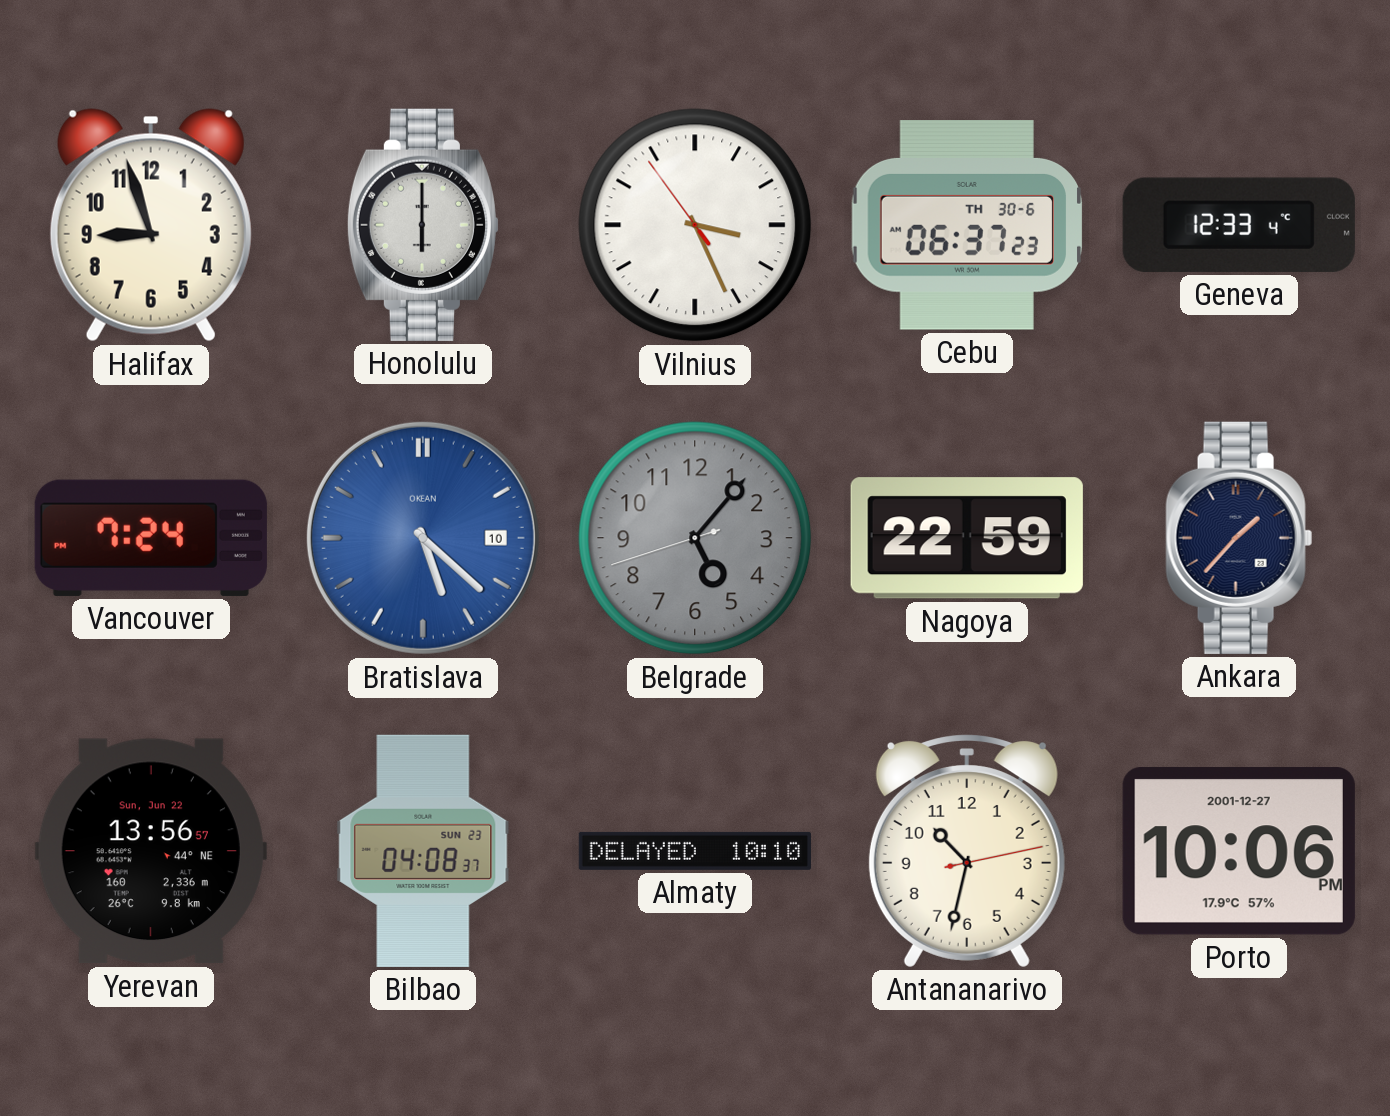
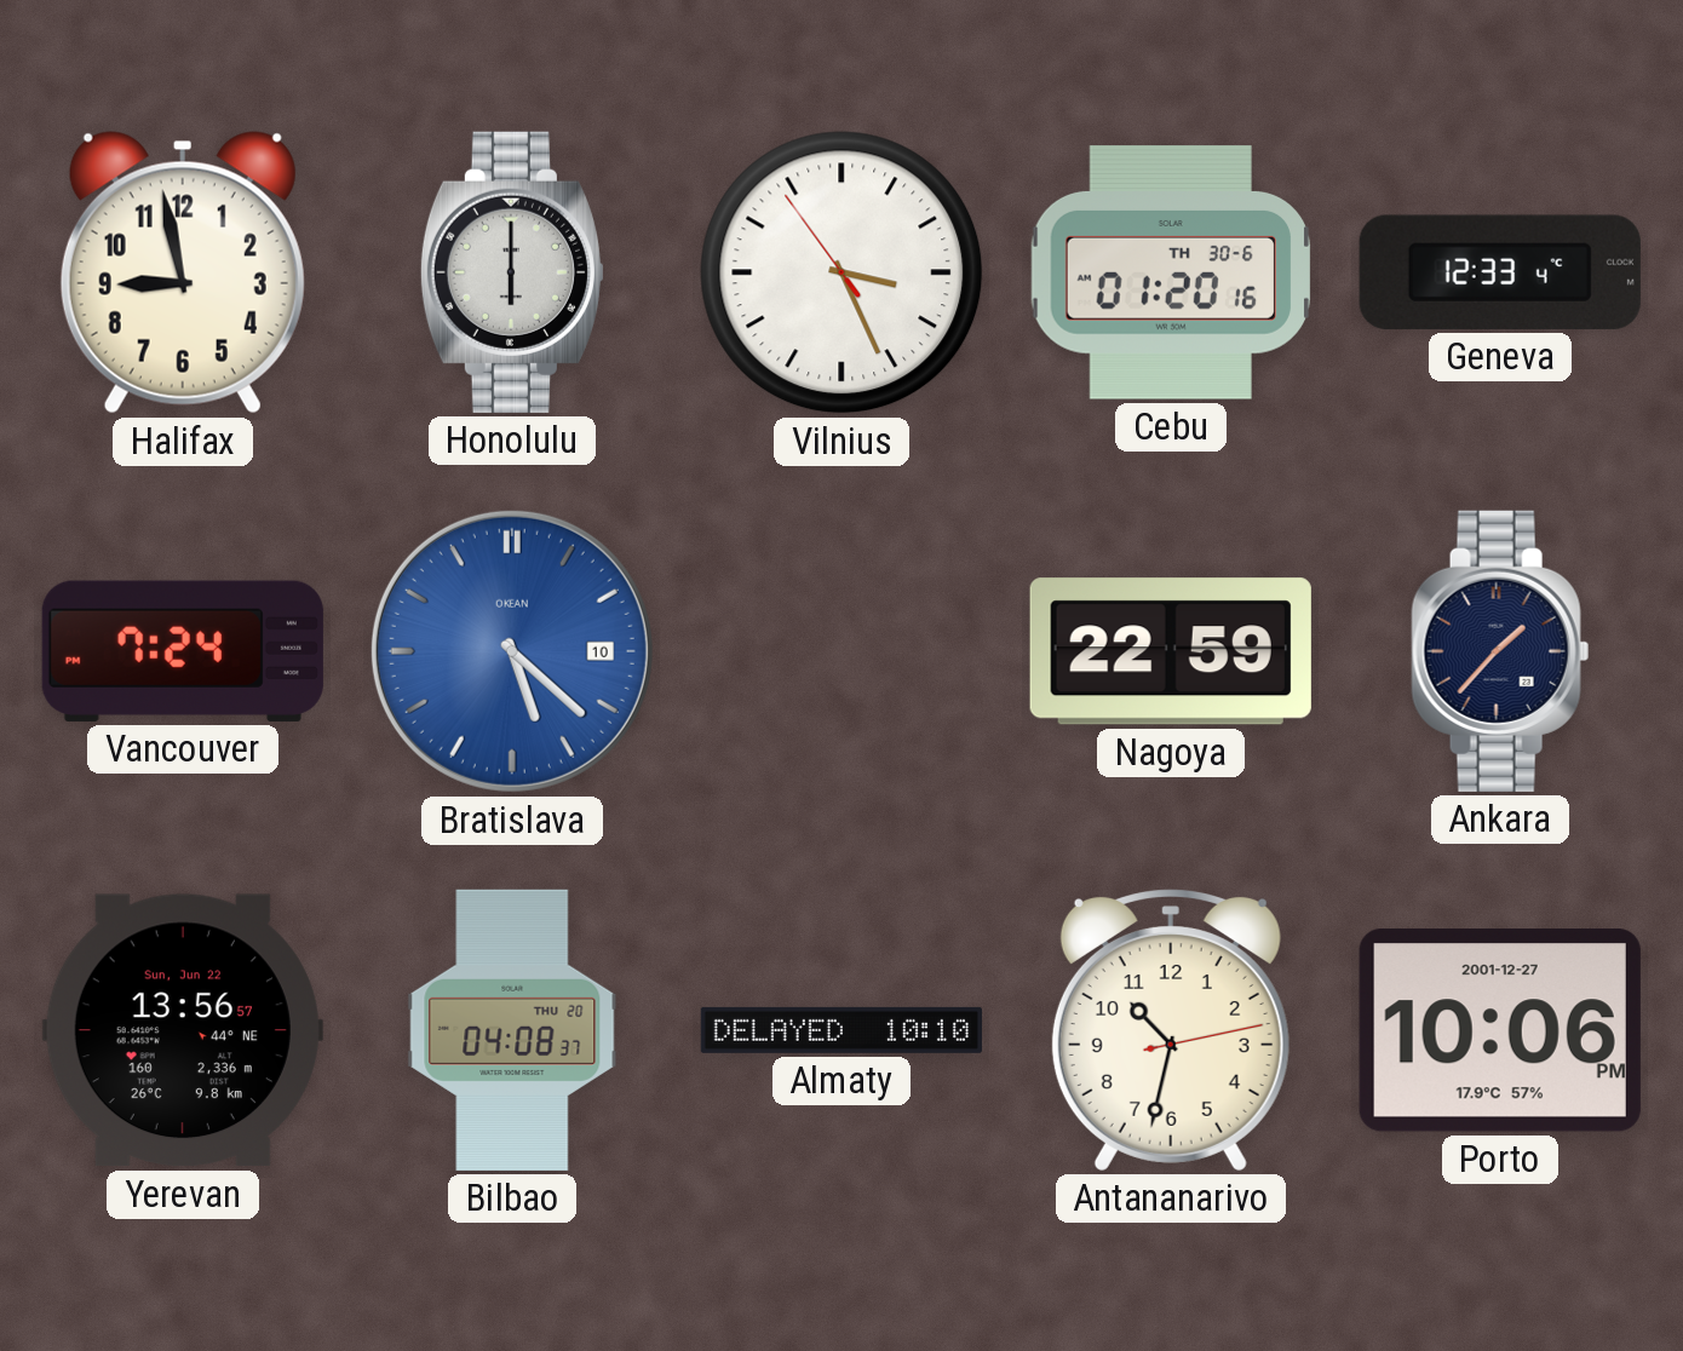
Halifax: 8:57 -> 8:58 (183, 272)
Cebu: 06:37 -> 01:20 (1170, 272)
Belgrade: 5:06 -> none (695, 538)
Bilbao date: SUN 23 -> THU 20 (512, 1030)
